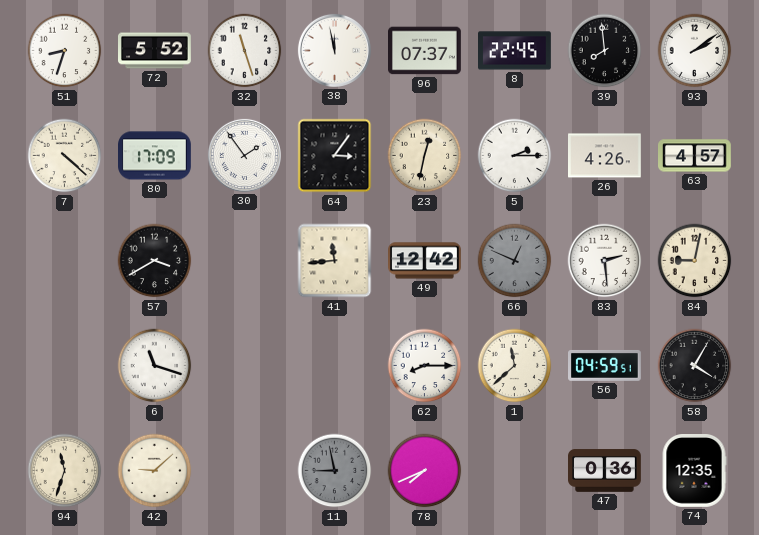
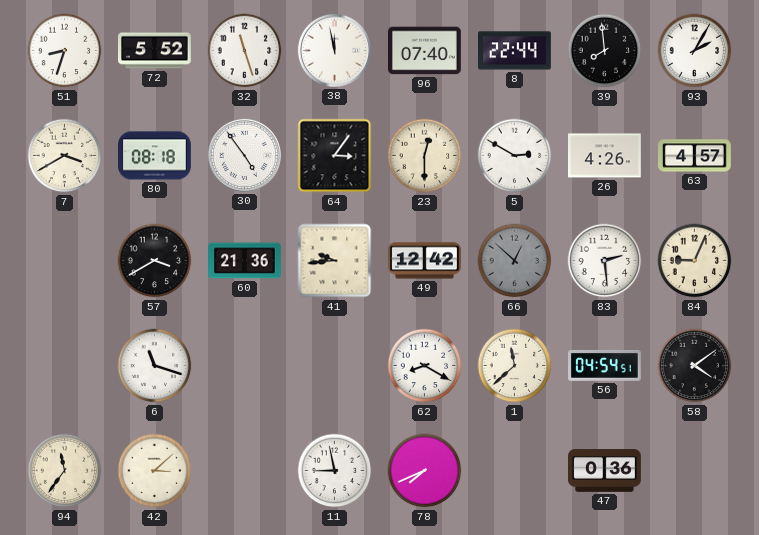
96: 07:37 -> 07:40 (425, 51)
8: 22:45 -> 22:44 (515, 51)
93: 2:09 -> 2:05 (695, 51)
7: 4:22 -> 3:40 (65, 156)
80: 17:09 -> 08:18 (155, 156)
30: 1:54 -> 4:54 (244, 155)
23: 12:32 -> 12:30 (425, 156)
5: 2:15 -> 2:50 (515, 156)
60: none -> 21:36 (245, 261)
41: 11:44 -> 9:44 (335, 261)
66: 12:49 -> 12:52 (515, 261)
84: 9:02 -> 9:04 (695, 261)
62: 8:15 -> 8:20 (425, 366)
56: 04:59 -> 04:54 (605, 366)
58: 4:05 -> 4:09 (695, 366)
94: 11:33 -> 11:36 (65, 471)
42: 9:08 -> 3:08 (155, 471)
11 dial: grey -> white (335, 471)
74: 12:35 -> none (694, 471)
